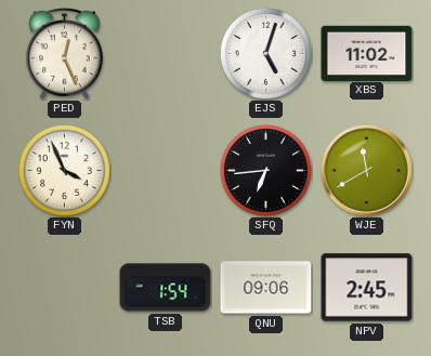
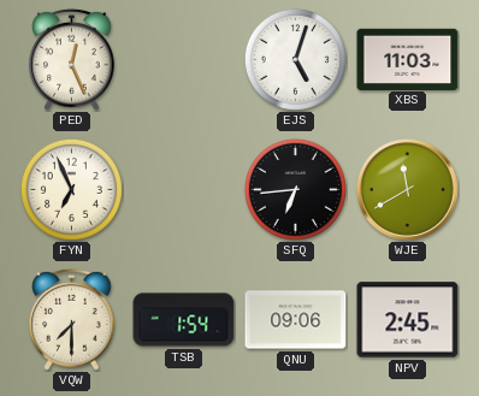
XBS: 11:02 -> 11:03 (408, 59)
FYN: 3:56 -> 6:56 (71, 189)
VQW: none -> 7:30 (72, 319)
